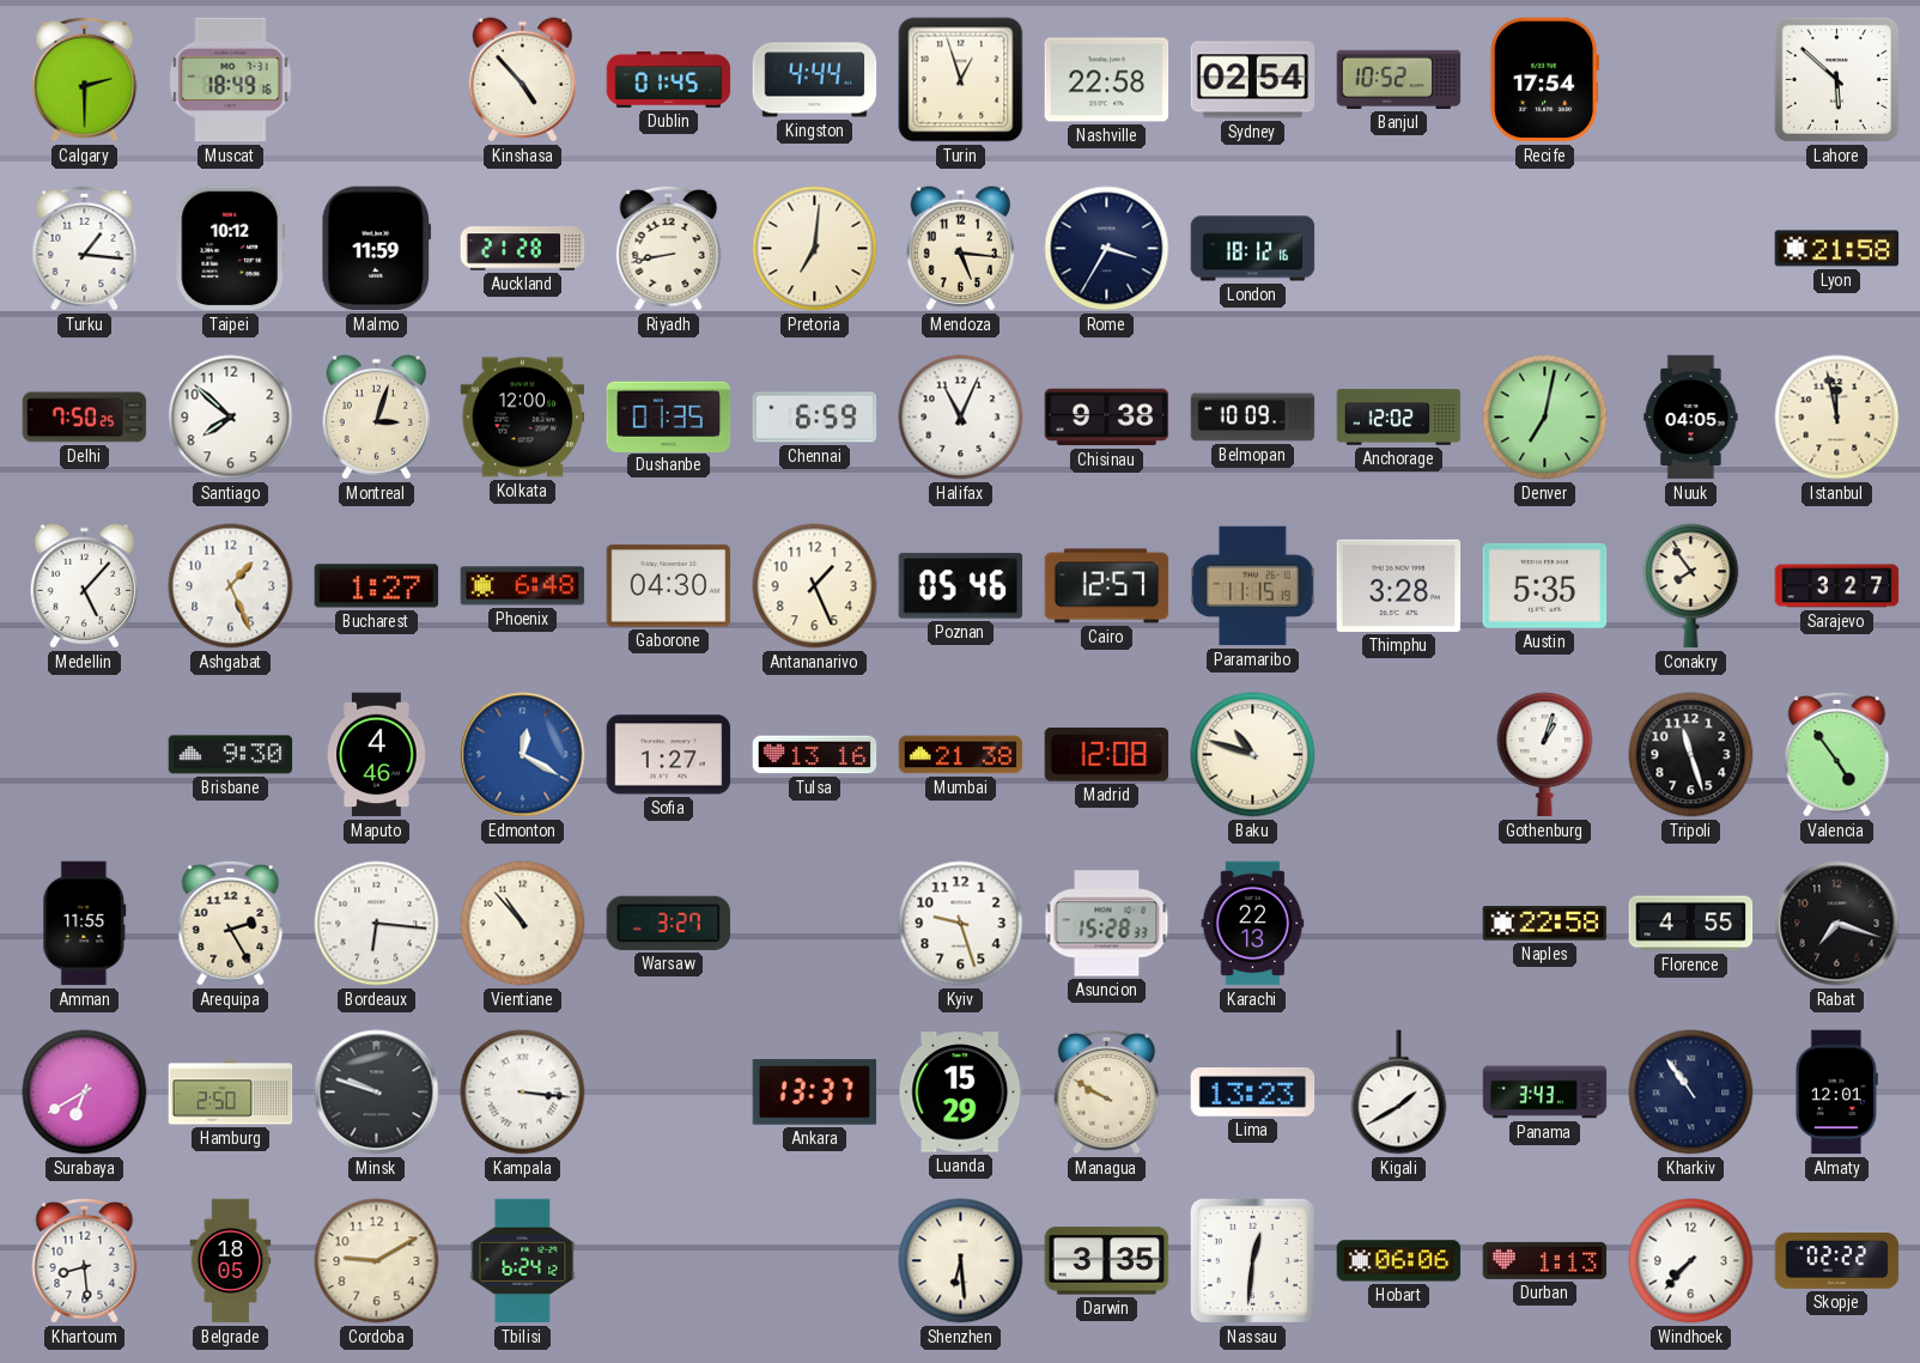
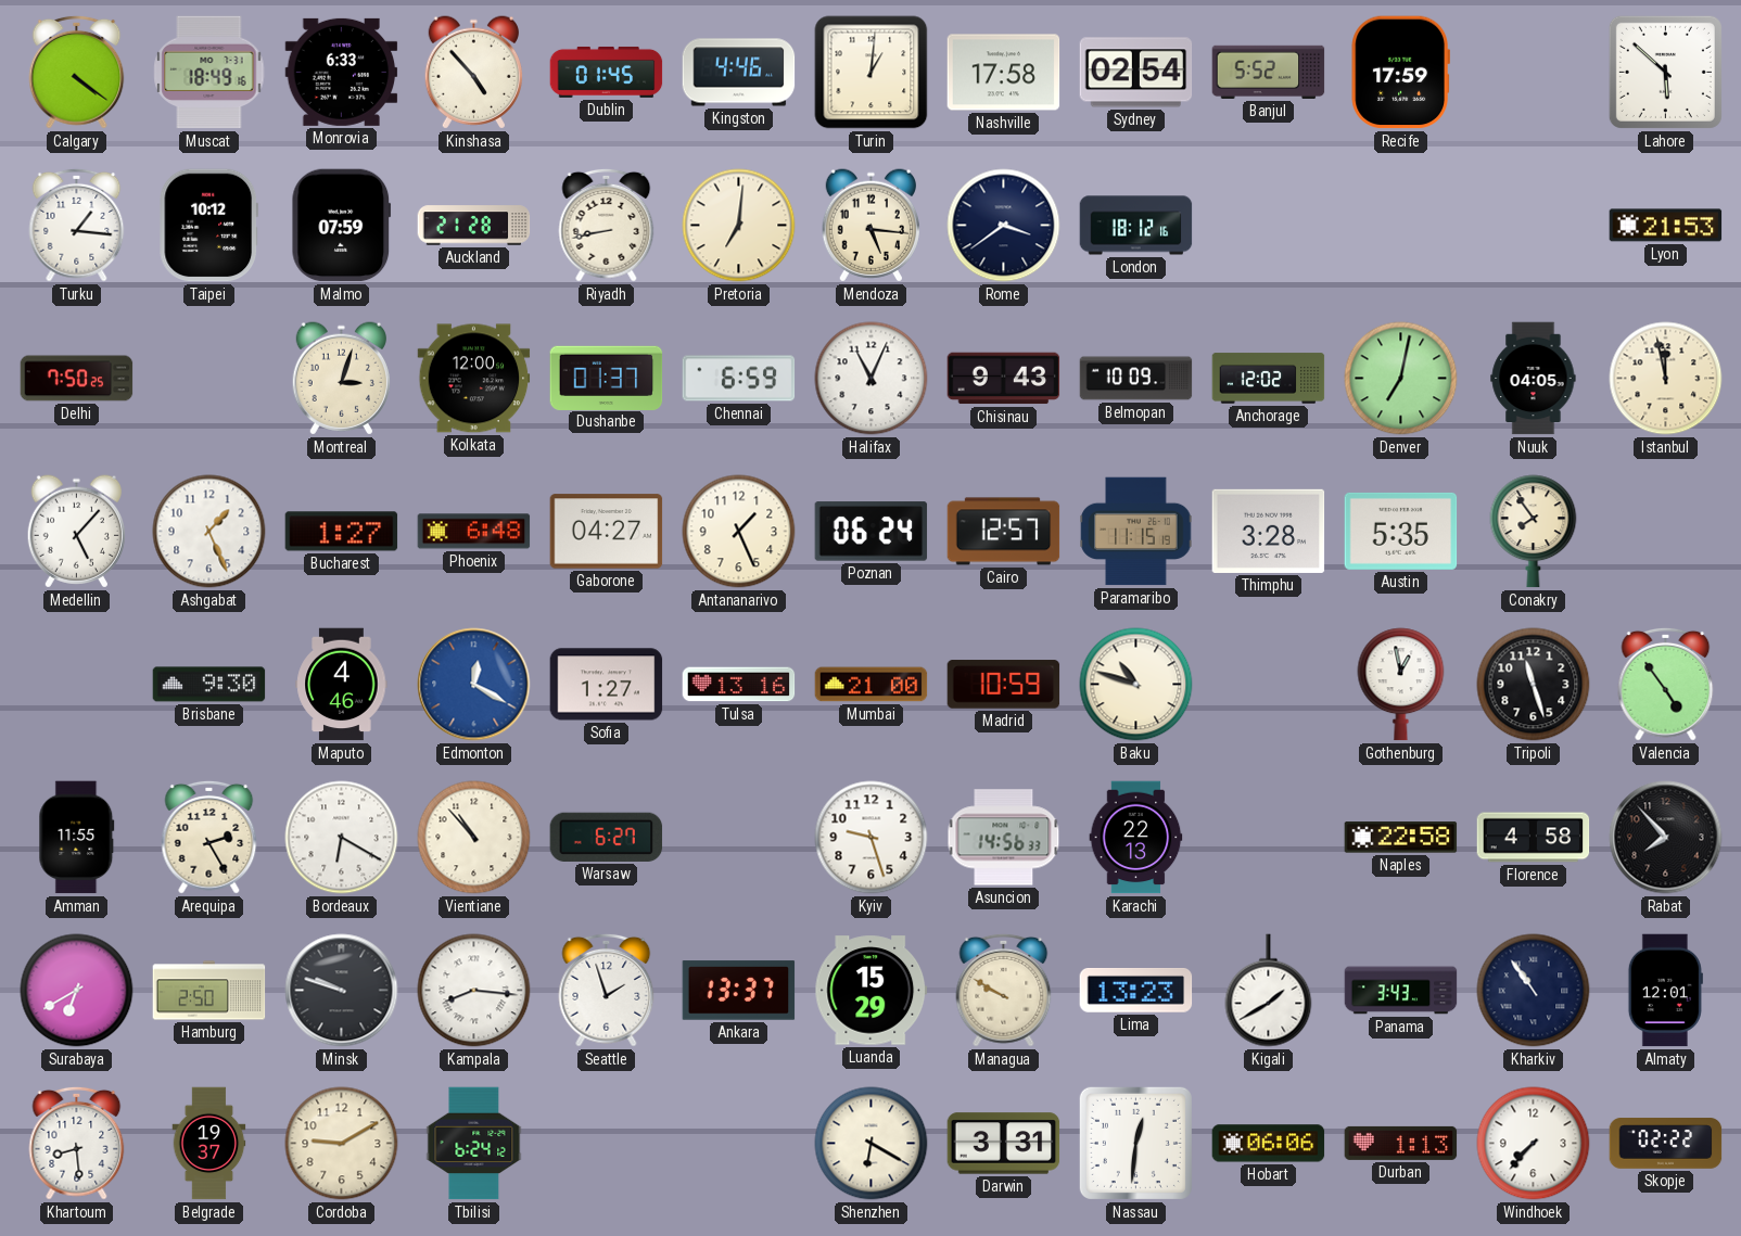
Calgary: 2:30 -> 4:21 (77, 72)
Monrovia: none -> 6:33 (342, 72)
Kingston: 4:44 -> 4:46 (739, 73)
Turin: 12:57 -> 1:01 (872, 73)
Nashville: 22:58 -> 17:58 (1004, 73)
Banjul: 10:52 -> 5:52 (1269, 72)
Recife: 17:54 -> 17:59 (1400, 73)
Malmo: 11:59 -> 07:59 (342, 226)
Rome: 3:35 -> 3:39 (1004, 226)
Lyon: 21:58 -> 21:53 (1666, 226)
Santiago: 7:52 -> none (231, 418)
Dushanbe: 01:35 -> 01:37 (607, 378)
Chisinau: 9:38 -> 9:43 (1004, 379)
Gaborone: 04:30 -> 04:27 (607, 532)
Poznan: 05:46 -> 06:24 (872, 532)
Sarajevo: 3:27 -> none (1837, 586)
Mumbai: 21:38 -> 21:00 (872, 685)
Madrid: 12:08 -> 10:59 (1004, 685)
Gothenburg: 1:03 -> 12:58 (1401, 685)
Bordeaux: 6:16 -> 6:20 (342, 838)
Warsaw: 3:27 -> 6:27 (607, 837)
Asuncion: 15:28 -> 14:56 (1004, 838)
Florence: 4:55 -> 4:58 (1534, 838)
Rabat: 7:18 -> 7:53 (1666, 838)
Kampala: 3:16 -> 8:16 (474, 991)
Seattle: none -> 1:57 (607, 990)
Belgrade: 18:05 -> 19:37 (209, 1144)
Shenzhen: 6:29 -> 6:20 (872, 1144)
Darwin: 3:35 -> 3:31 (1004, 1144)
